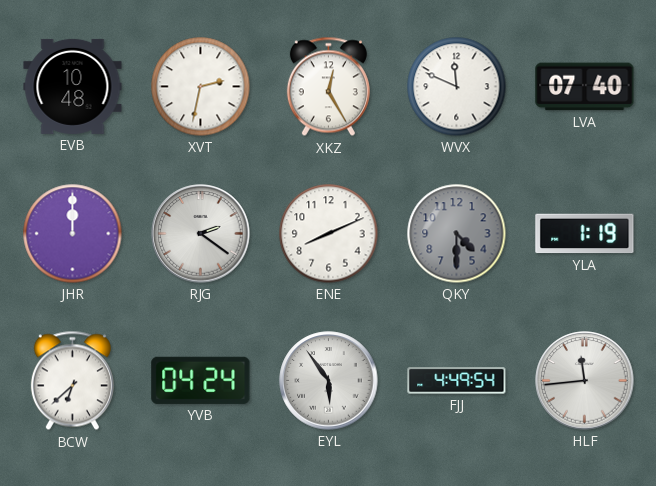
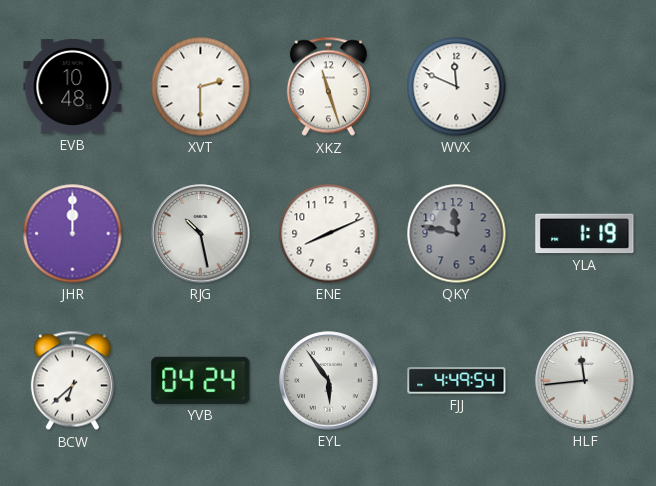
XVT: 2:32 -> 2:30 (201, 87)
XKZ: 12:25 -> 11:27 (328, 87)
LVA: 07:40 -> none (585, 87)
RJG: 2:21 -> 10:28 (201, 234)
QKY: 4:30 -> 11:47 (457, 234)
